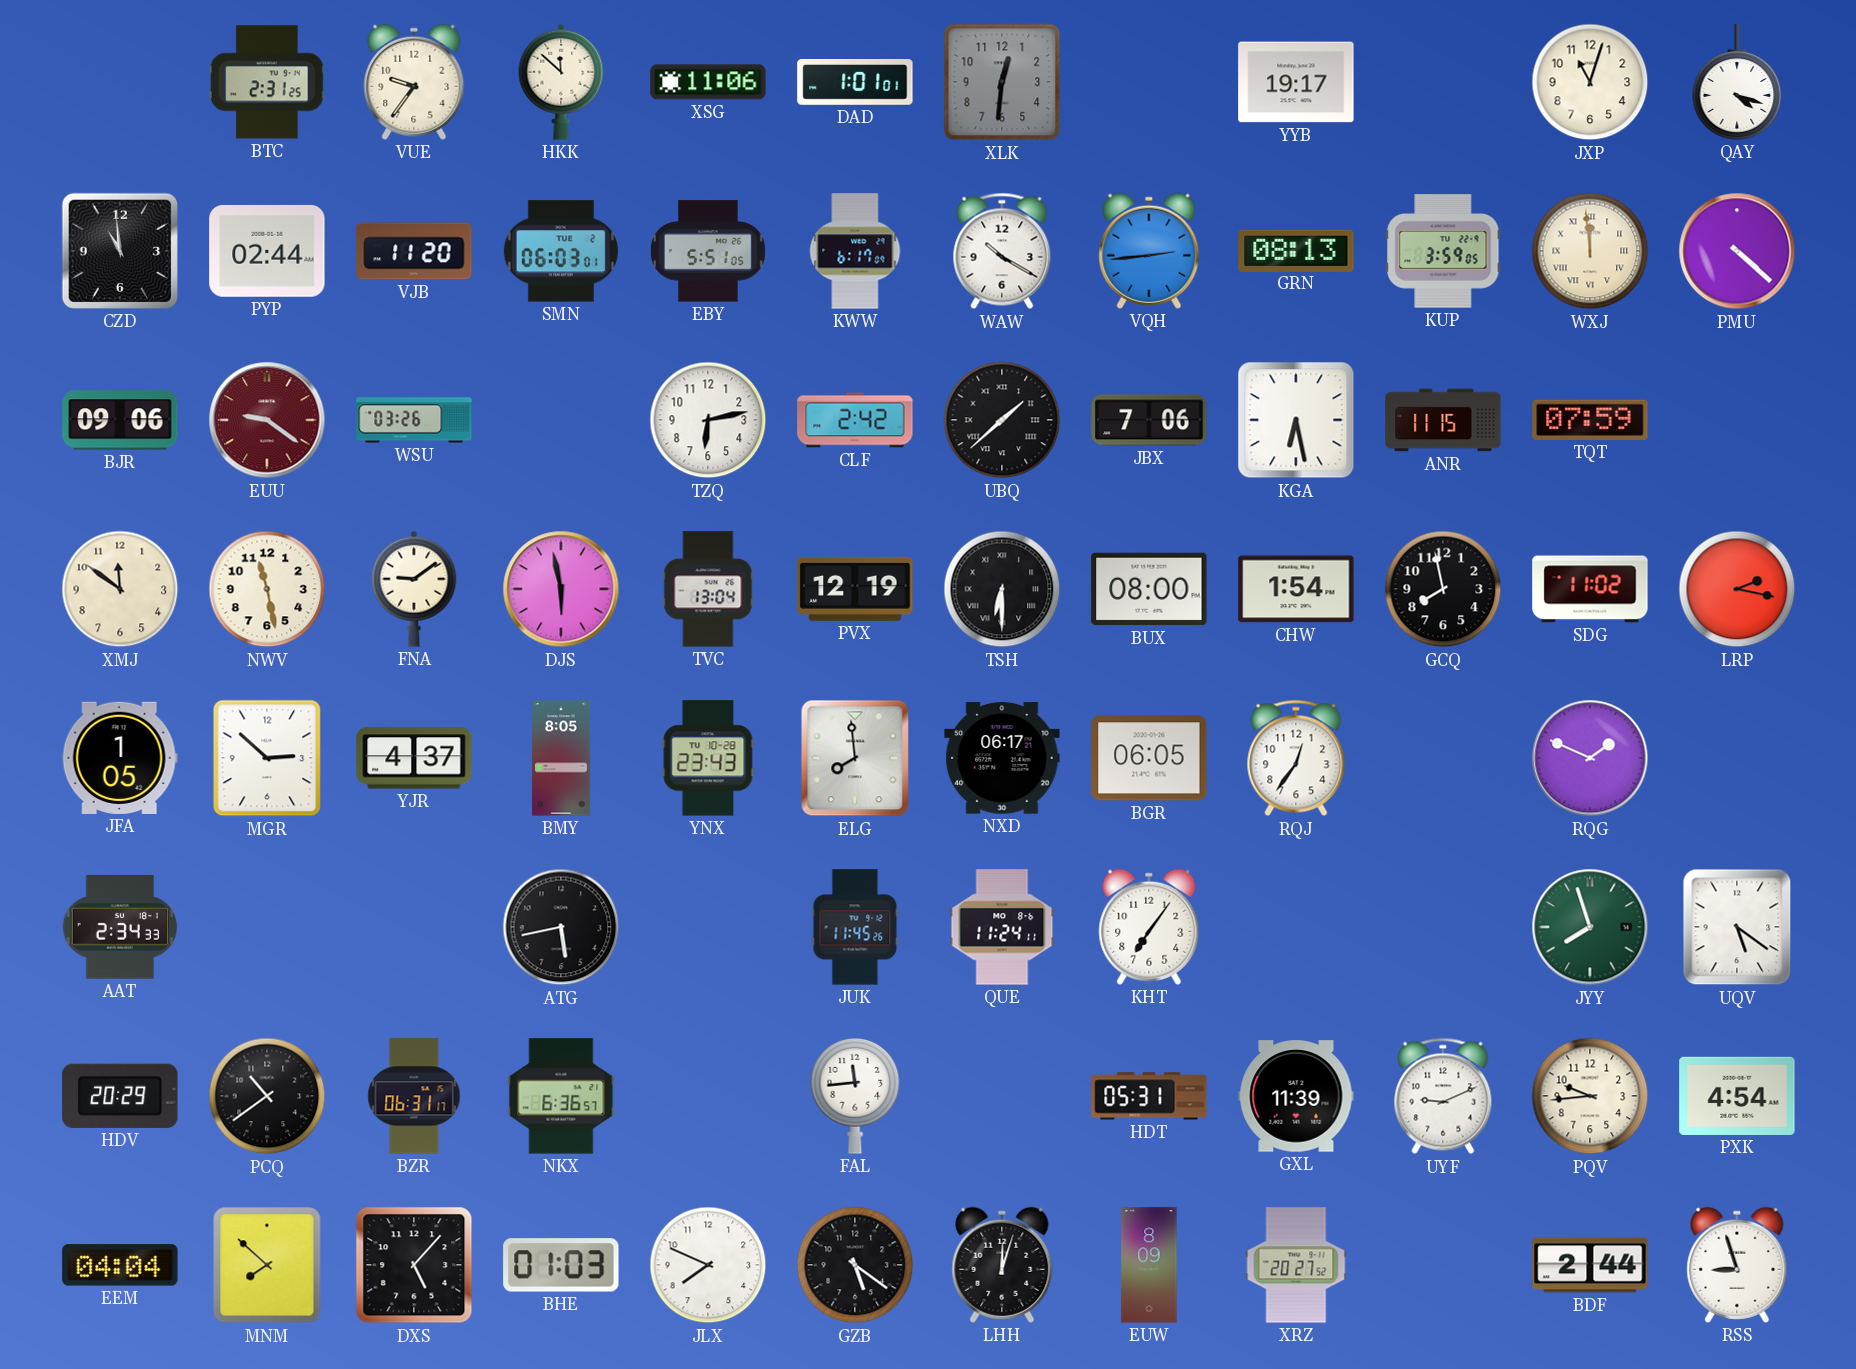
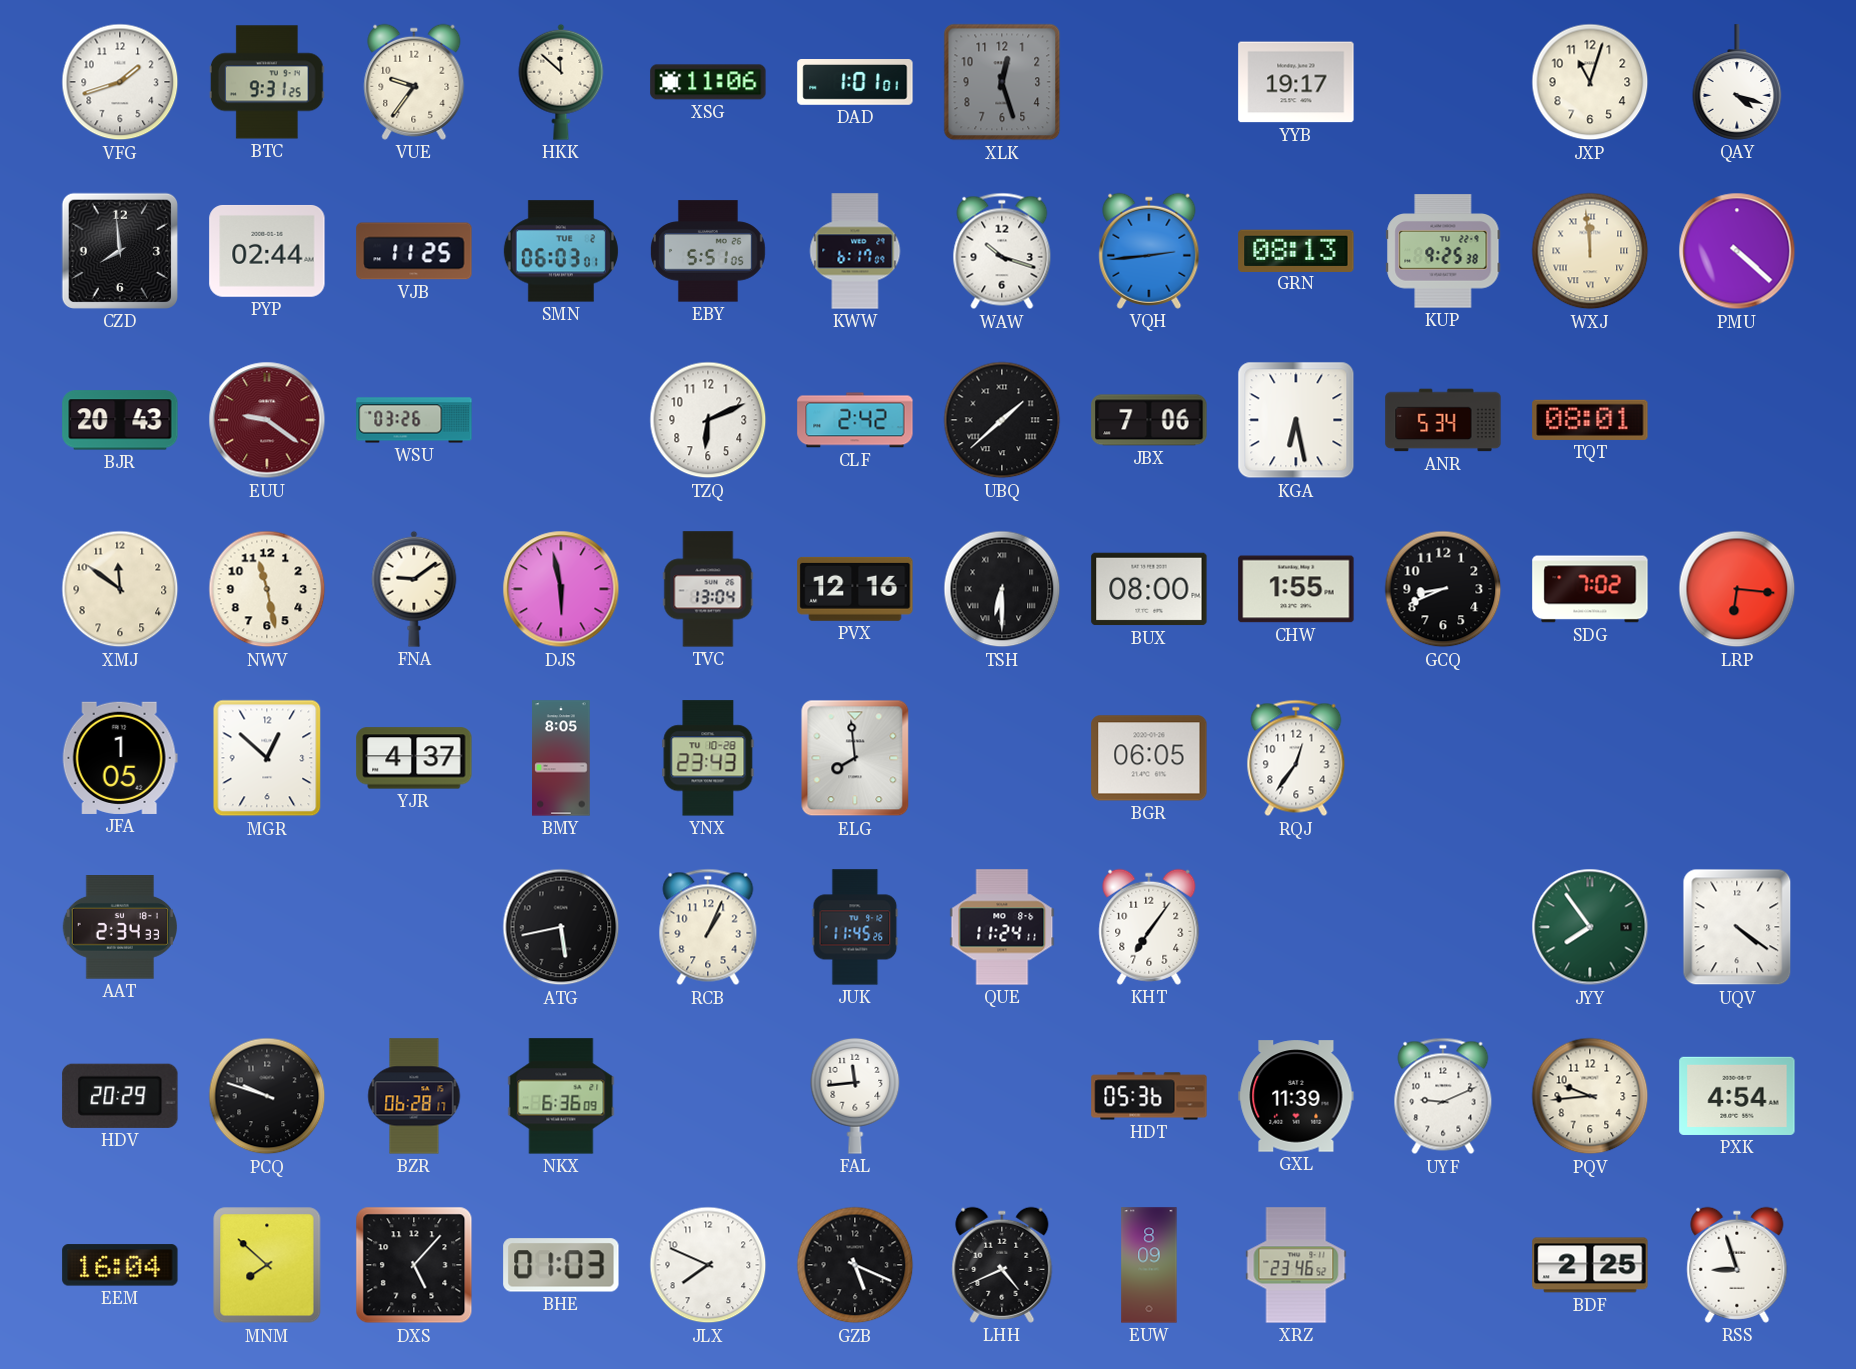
VFG: none -> 1:42 (120, 82)
BTC: 2:31 -> 9:31 (267, 82)
XLK: 12:31 -> 12:27 (1002, 82)
CZD: 10:59 -> 7:59 (120, 251)
VJB: 11:20 -> 11:25 (414, 251)
WAW: 10:20 -> 10:18 (1002, 251)
KUP: 3:59 -> 9:25 (1443, 251)
BJR: 09:06 -> 20:43 (120, 420)
TZQ: 6:13 -> 6:11 (708, 420)
ANR: 11:15 -> 5:34 (1443, 420)
TQT: 07:59 -> 08:01 (1590, 420)
PVX: 12:19 -> 12:16 (855, 589)
CHW: 1:54 -> 1:55 (1296, 589)
GCQ: 7:58 -> 8:41 (1443, 589)
SDG: 11:02 -> 7:02 (1590, 589)
LRP: 2:17 -> 6:16 (1737, 589)
MGR: 2:52 -> 12:52 (267, 758)
NXD: 06:17 -> none (1002, 758)
RQG: 1:49 -> none (1590, 758)
RCB: none -> 1:04 (708, 927)
JYY: 7:57 -> 7:54 (1590, 927)
UQV: 5:21 -> 4:21 (1737, 927)
PCQ: 10:39 -> 9:48 (267, 1096)
BZR: 06:31 -> 06:28 (414, 1096)
NKX: 6:36:57 -> 6:36:09 (561, 1096)
HDT: 05:31 -> 05:36 (1149, 1096)
EEM: 04:04 -> 16:04 (120, 1265)
GZB: 5:21 -> 5:19 (855, 1265)
LHH: 12:03 -> 4:41 (1002, 1265)
XRZ: 20:27 -> 23:46 (1296, 1265)
BDF: 2:44 -> 2:25 (1590, 1265)
